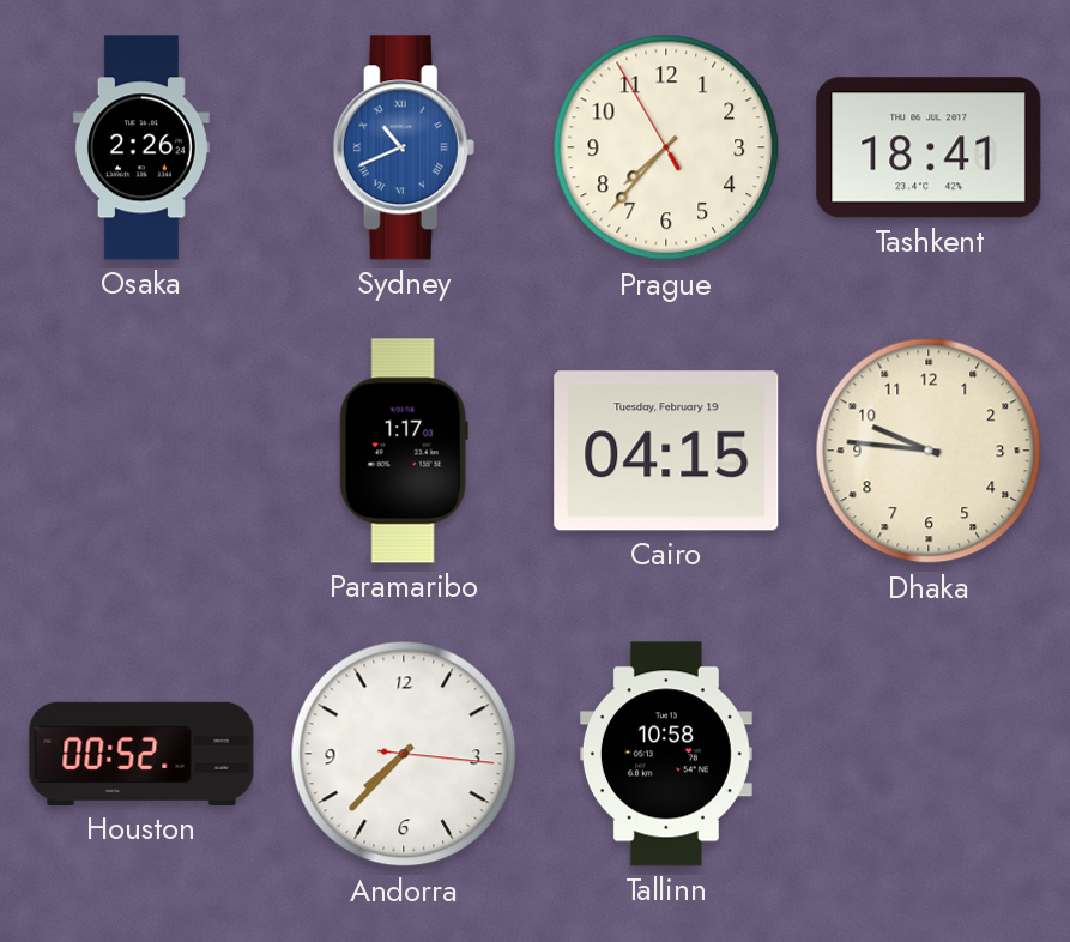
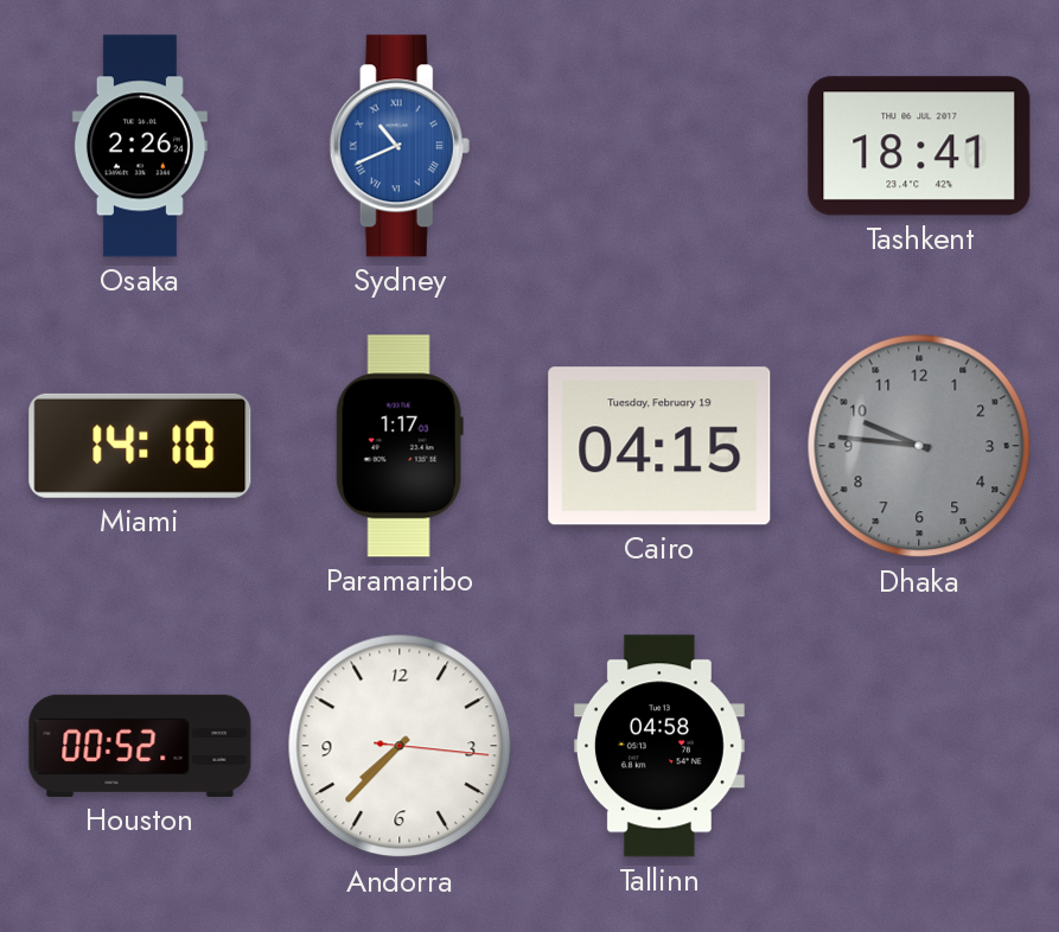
Prague: 7:36 -> none (666, 147)
Miami: none -> 14:10 (140, 446)
Dhaka dial: cream -> grey (919, 446)
Tallinn: 10:58 -> 04:58 (659, 746)
